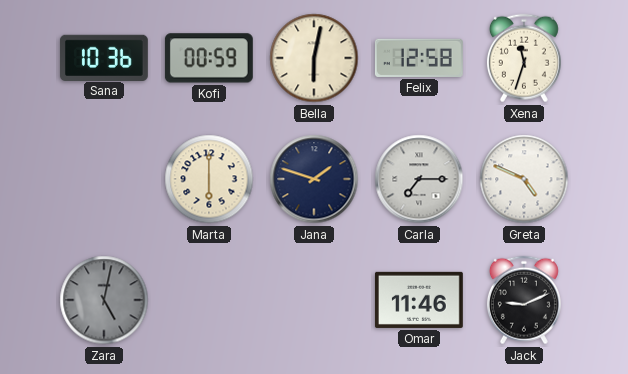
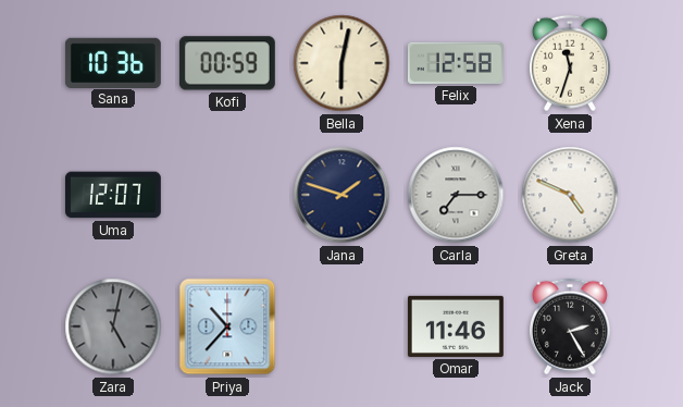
Uma: none -> 12:07 (113, 195)
Marta: 6:00 -> none (209, 179)
Priya: none -> 10:37 (227, 326)
Jack: 9:11 -> 2:25 (570, 326)
